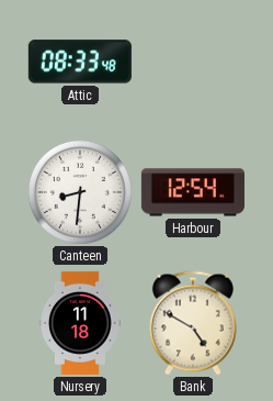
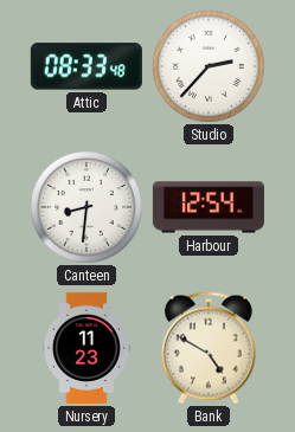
Studio: none -> 2:37 (209, 66)
Nursery: 11:18 -> 11:23 (88, 348)
